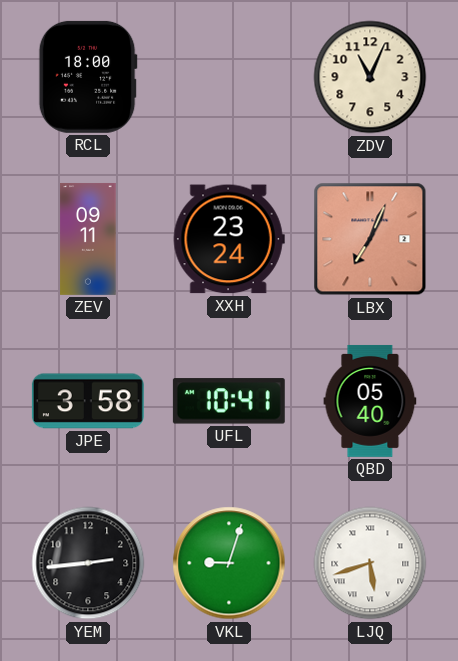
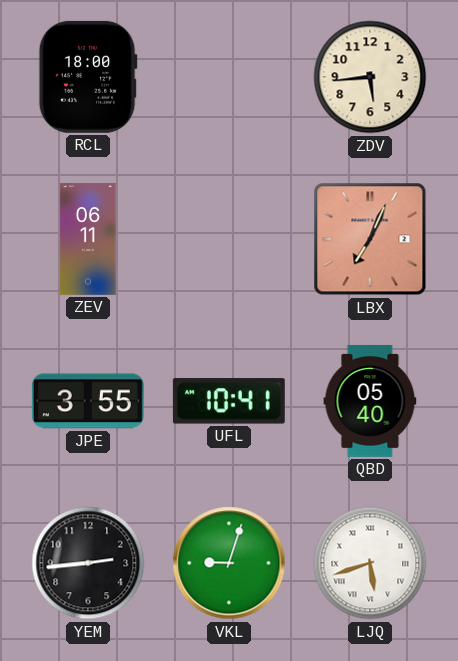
ZDV: 11:04 -> 5:44 (370, 77)
ZEV: 09:11 -> 06:11 (88, 239)
XXH: 23:24 -> none (229, 239)
JPE: 3:58 -> 3:55 (88, 401)
